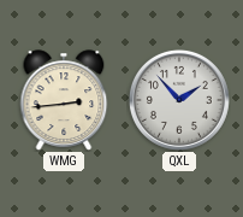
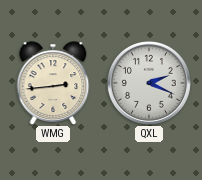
QXL: 1:53 -> 2:19 (149, 83)
